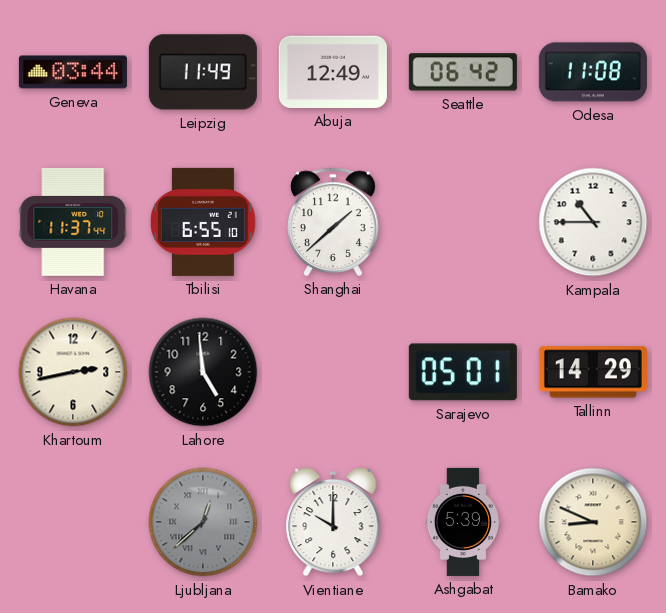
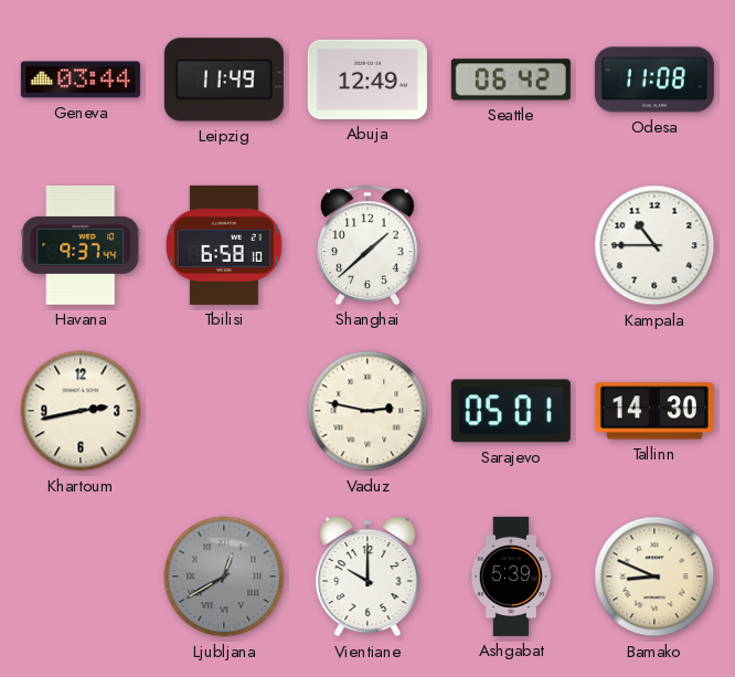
Havana: 11:37 -> 9:37 (81, 245)
Tbilisi: 6:55 -> 6:58 (224, 245)
Lahore: 4:59 -> none (203, 372)
Vaduz: none -> 2:47 (367, 411)
Tallinn: 14:29 -> 14:30 (654, 411)
Ljubljana: 12:38 -> 12:40 (224, 576)
